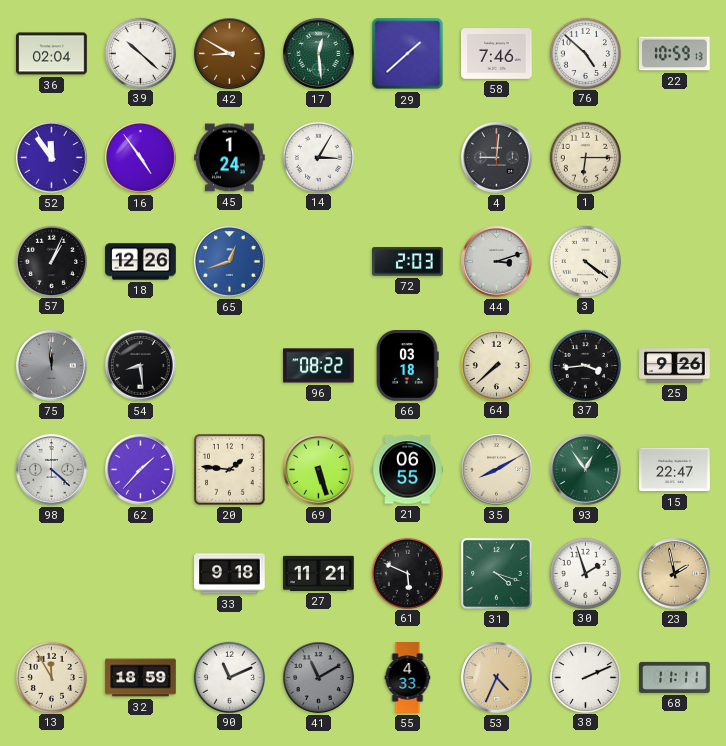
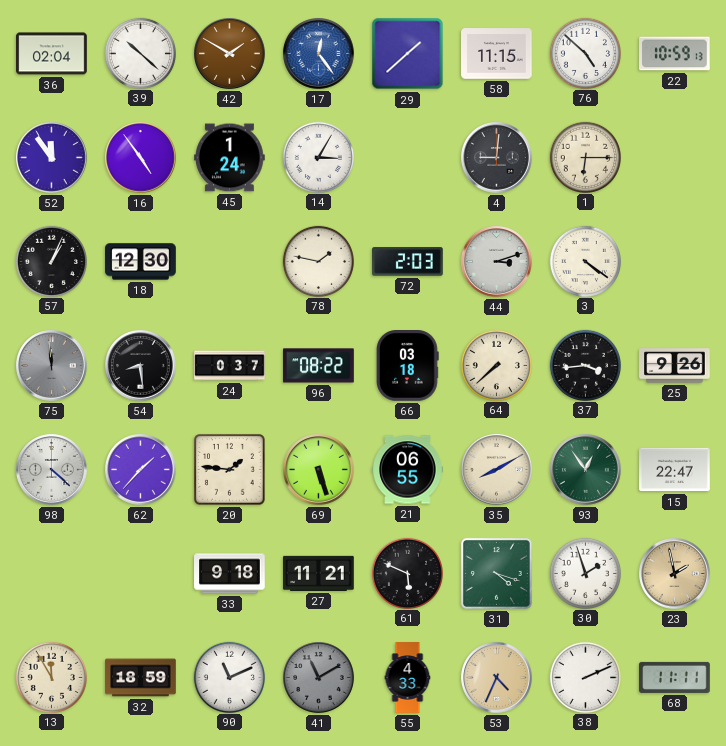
42: 8:50 -> 1:50 (230, 54)
17: 12:29 -> 12:24 (319, 54)
17 dial: green -> blue (319, 54)
58: 7:46 -> 11:15 (497, 54)
18: 12:26 -> 12:30 (141, 262)
65: 12:42 -> none (230, 262)
78: none -> 1:47 (318, 261)
24: none -> 0:37 (230, 366)
